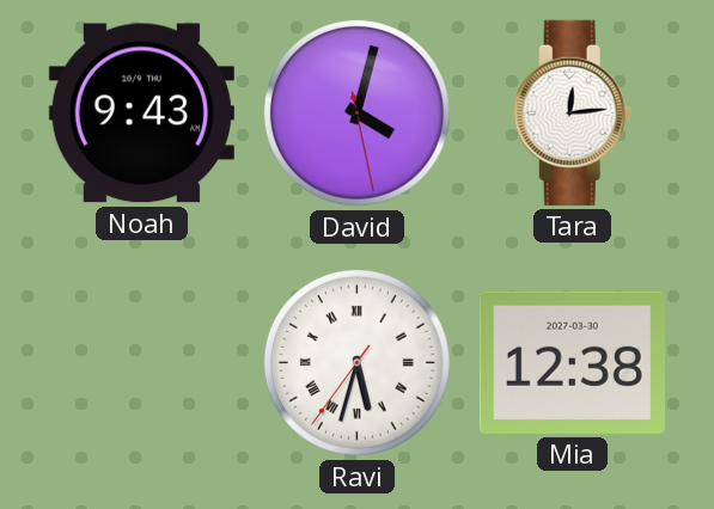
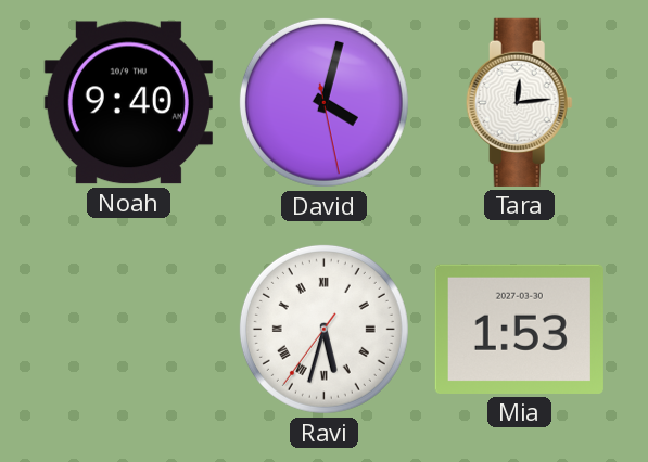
Noah: 9:43 -> 9:40 (128, 103)
Mia: 12:38 -> 1:53 (519, 329)
